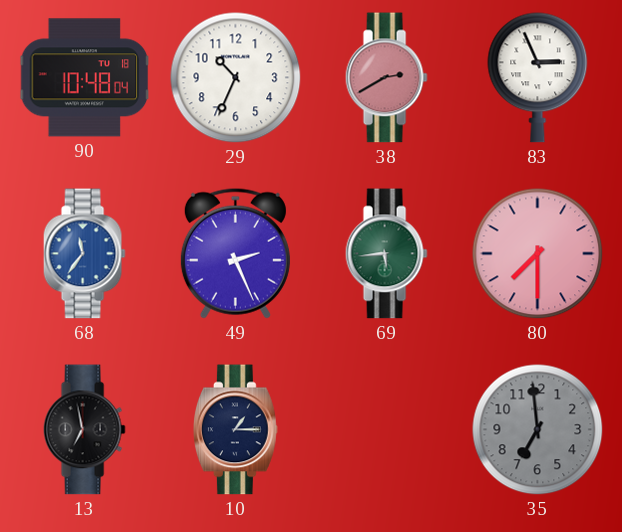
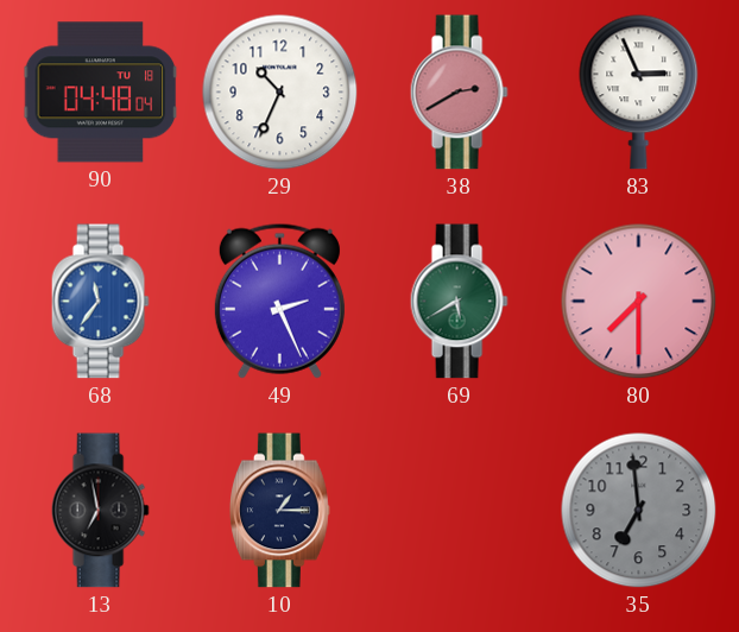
90: 10:48 -> 04:48 (101, 93)
69: 5:44 -> 5:40 (459, 302)
